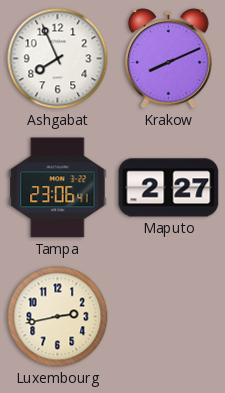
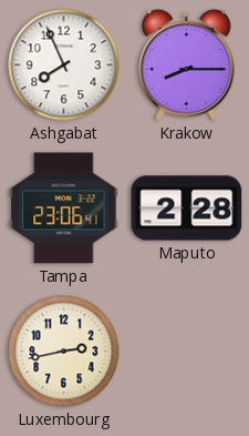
Krakow: 8:11 -> 8:15 (187, 65)
Maputo: 2:27 -> 2:28 (187, 209)
